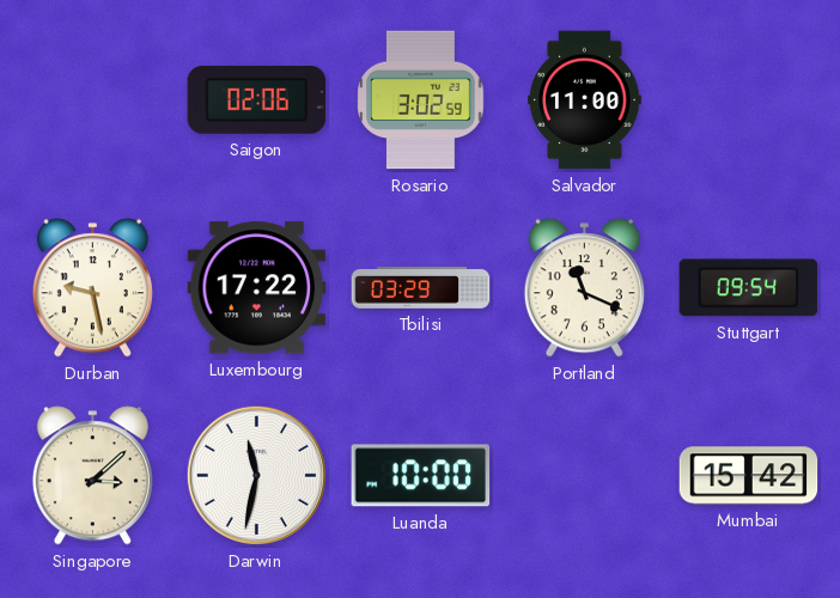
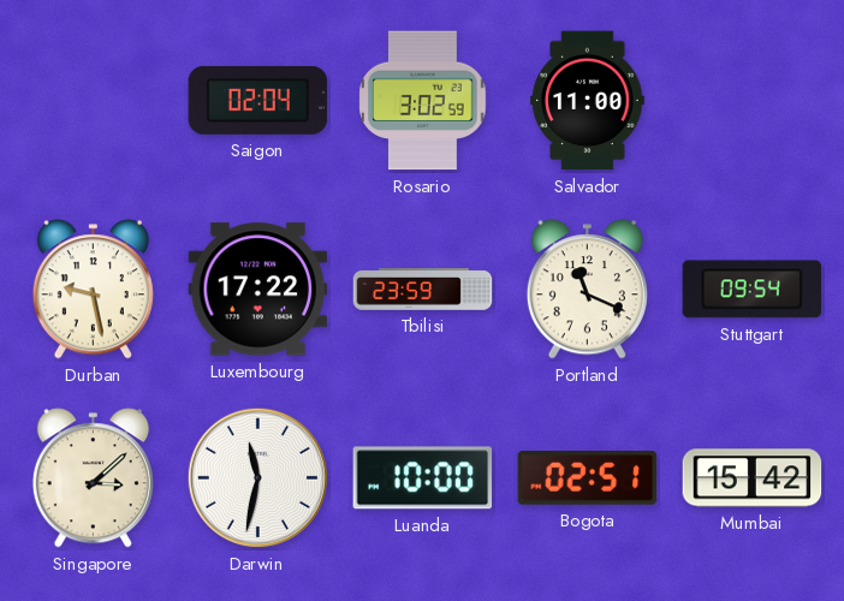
Saigon: 02:06 -> 02:04 (258, 100)
Tbilisi: 03:29 -> 23:59 (423, 290)
Bogota: none -> 02:51 (588, 478)
